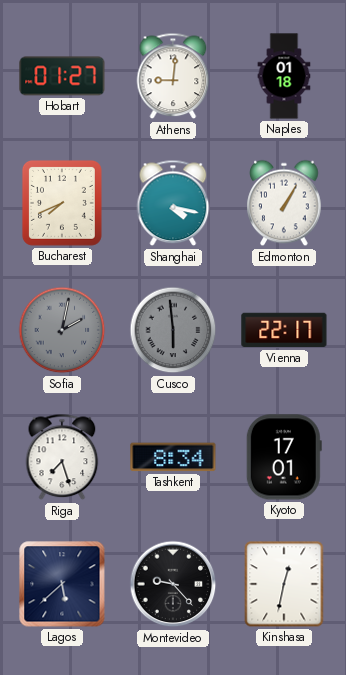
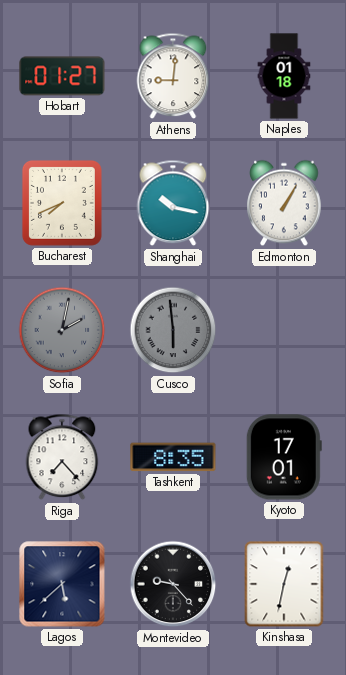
Shanghai: 4:17 -> 10:17 (173, 203)
Vienna: 22:17 -> none (284, 330)
Riga: 7:27 -> 7:23 (62, 457)
Tashkent: 8:34 -> 8:35 (173, 457)
